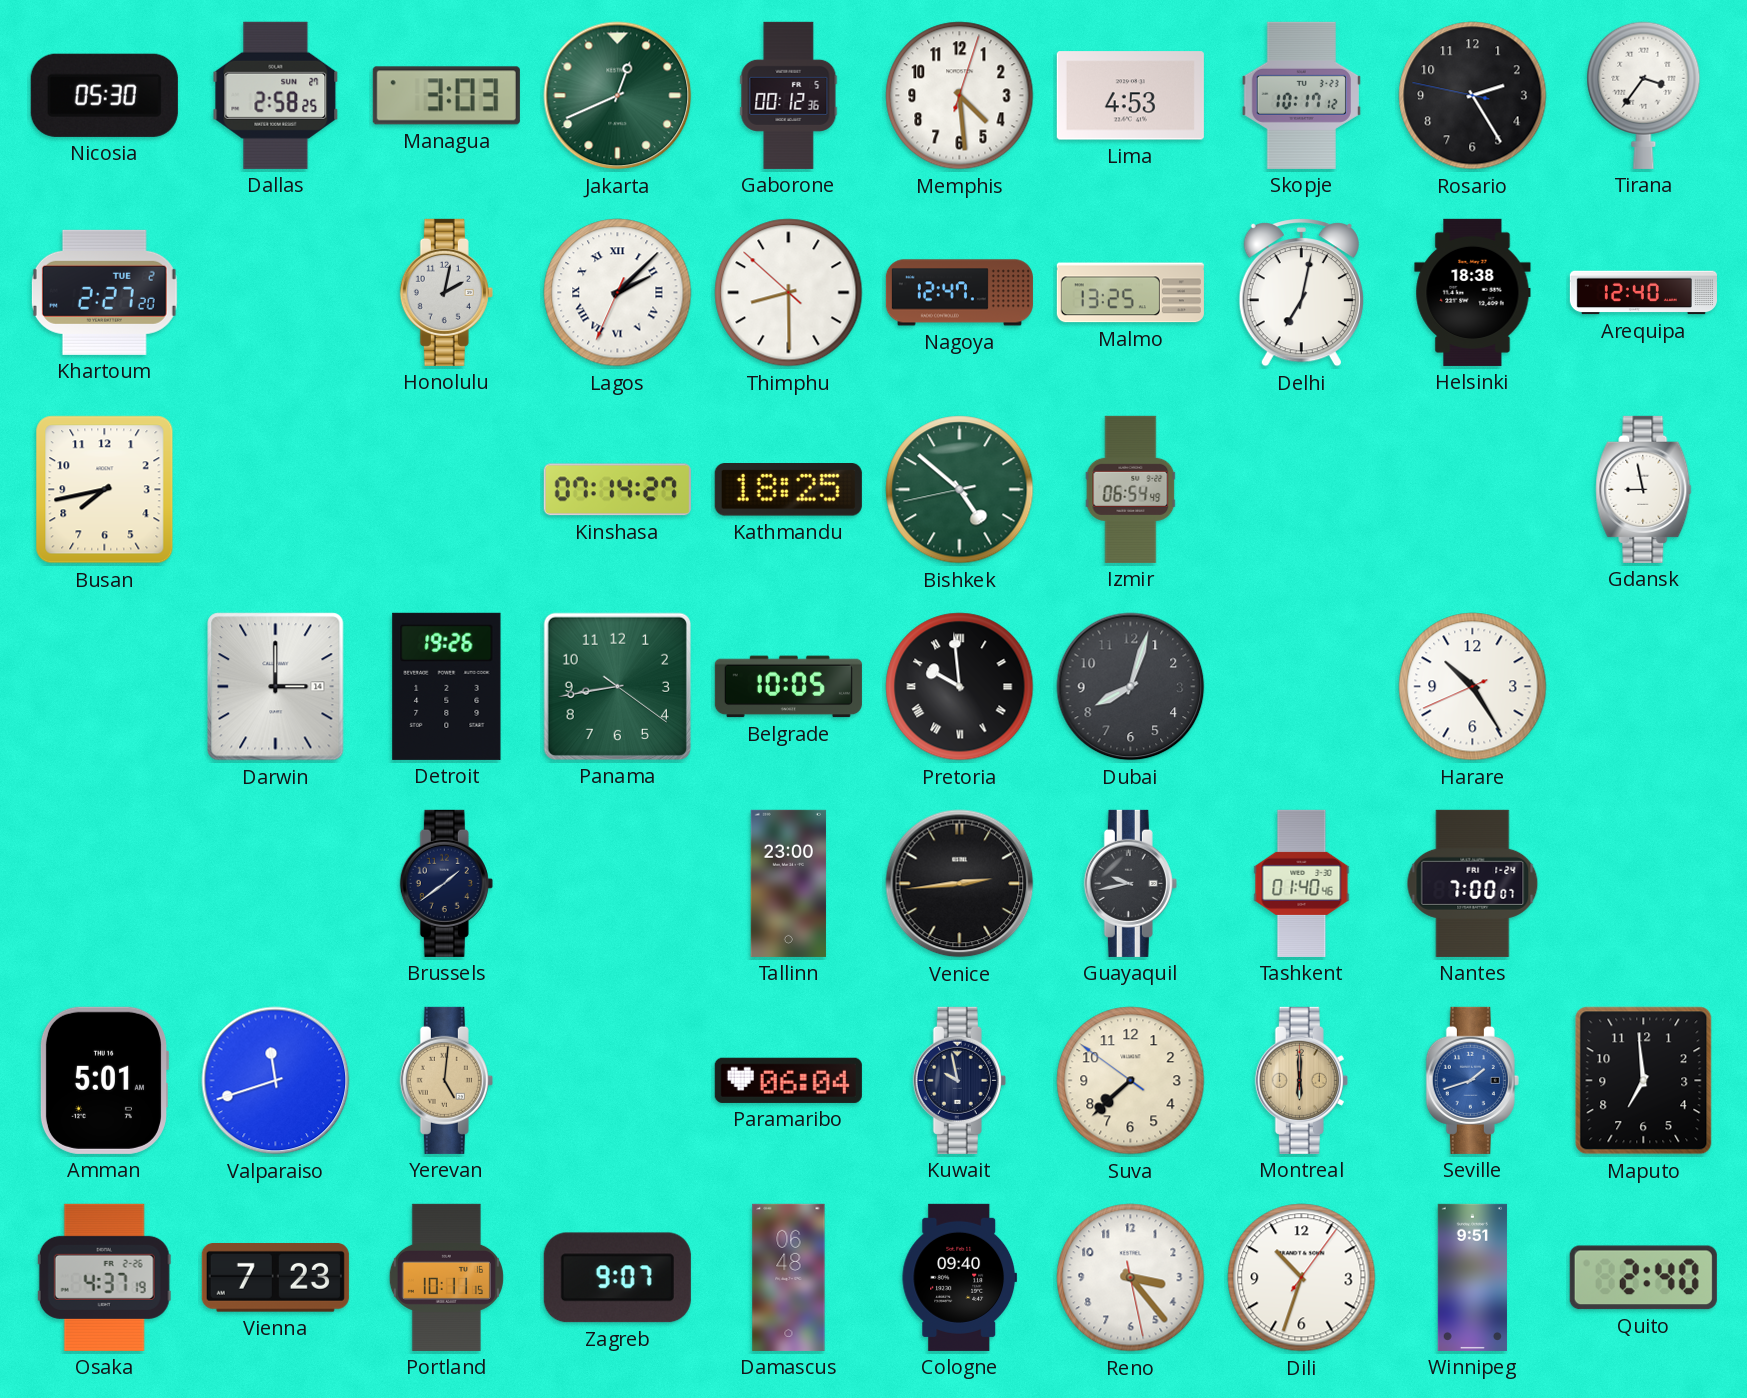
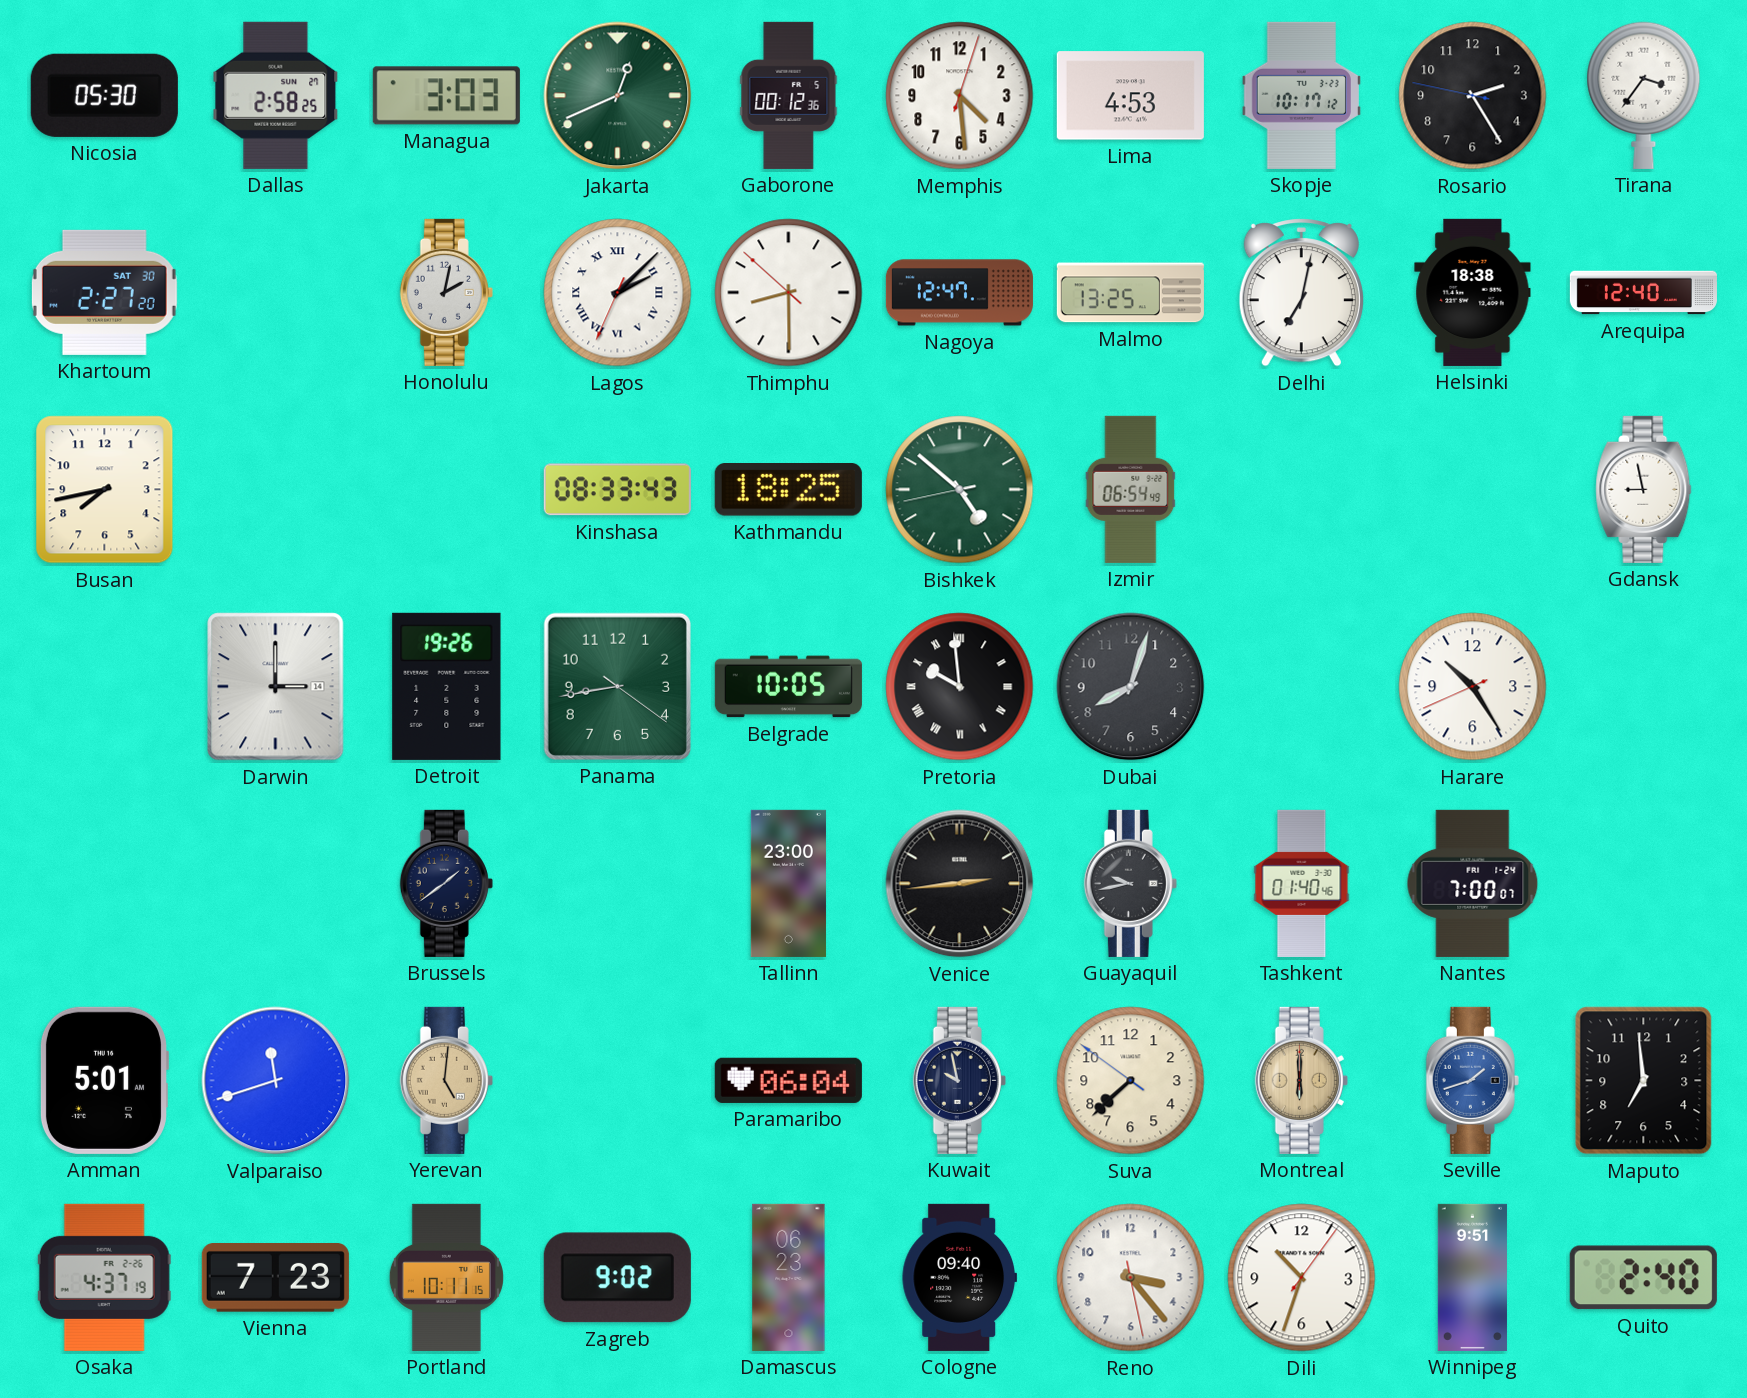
Khartoum date: TUE 2 -> SAT 30 (104, 292)
Kinshasa: 07:14 -> 08:33 (617, 490)
Zagreb: 9:07 -> 9:02 (617, 1278)
Damascus: 06:48 -> 06:23 (789, 1277)
